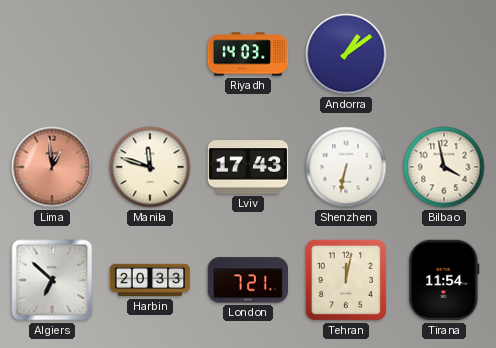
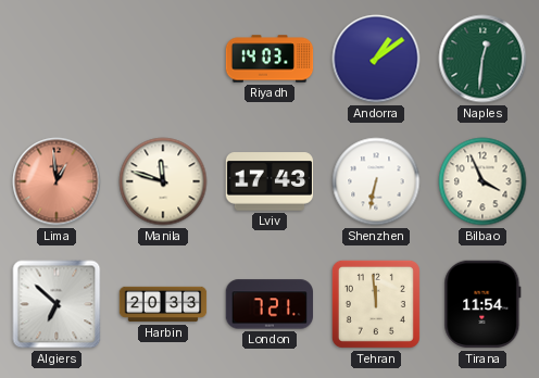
Naples: none -> 12:31 (482, 59)
Bilbao: 3:58 -> 3:56 (482, 181)
Tehran: 12:02 -> 11:59 (376, 304)
